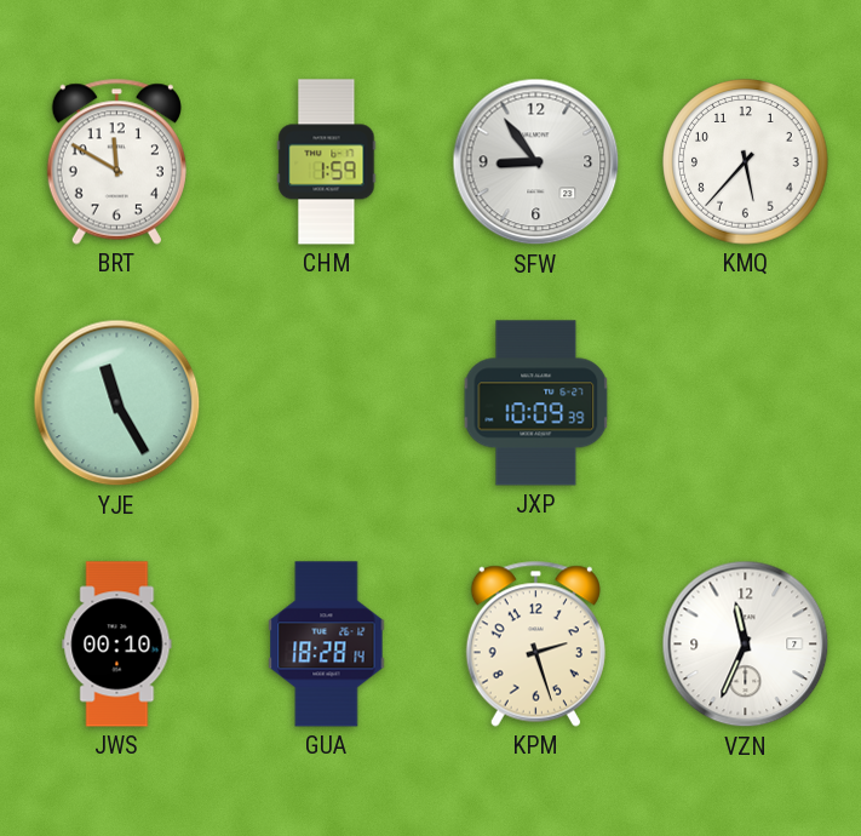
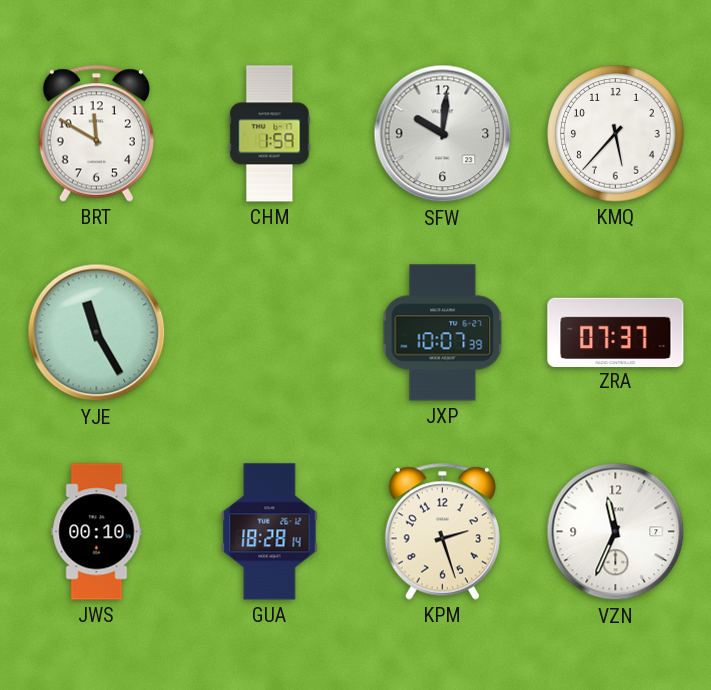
SFW: 8:54 -> 10:01 (443, 134)
JXP: 10:09 -> 10:07 (443, 333)
ZRA: none -> 07:37 (616, 332)
